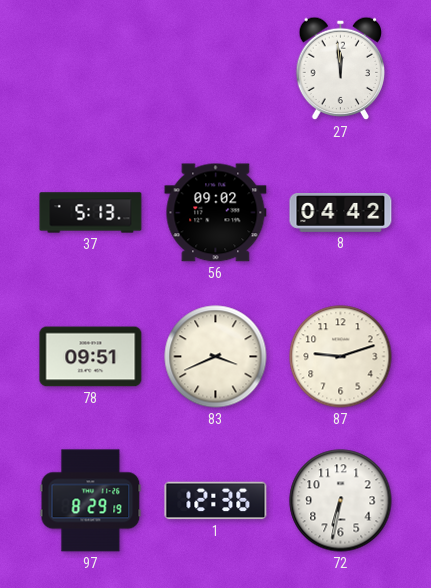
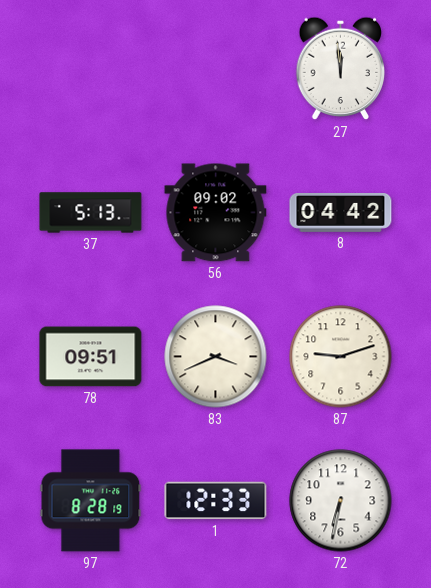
97: 8:29 -> 8:28 (91, 501)
1: 12:36 -> 12:33 (216, 501)
